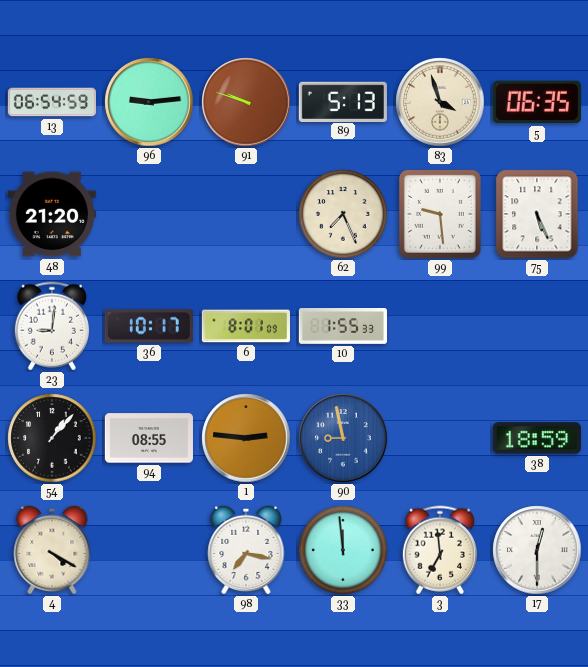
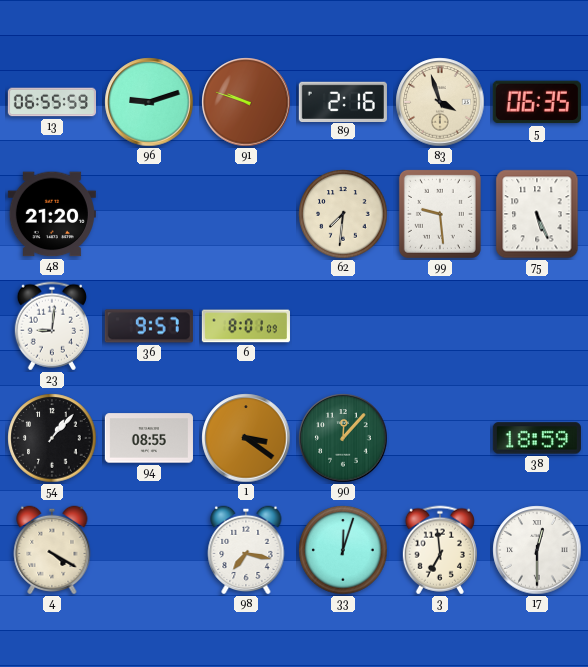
13: 06:54 -> 06:55 (51, 102)
96: 9:14 -> 9:12 (149, 102)
89: 5:13 -> 2:16 (343, 101)
62: 7:26 -> 7:31 (343, 214)
36: 10:17 -> 9:57 (149, 326)
10: 1:55 -> none (342, 327)
1: 2:46 -> 3:21 (246, 438)
90: 8:58 -> 12:07 (343, 438)
90 dial: blue -> green (343, 438)
33: 11:59 -> 12:03 (343, 550)
